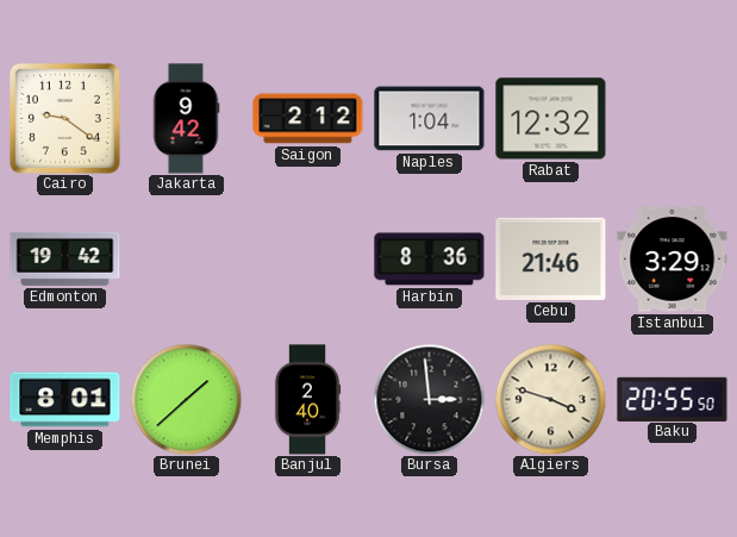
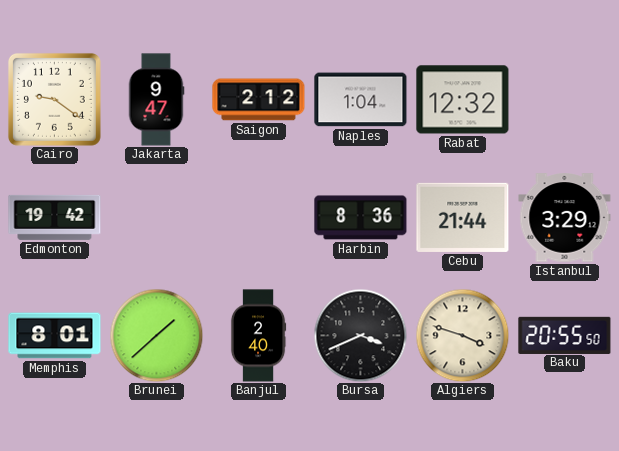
Jakarta: 9:42 -> 9:47 (156, 100)
Cebu: 21:46 -> 21:44 (463, 217)
Bursa: 2:59 -> 3:41 (360, 335)
